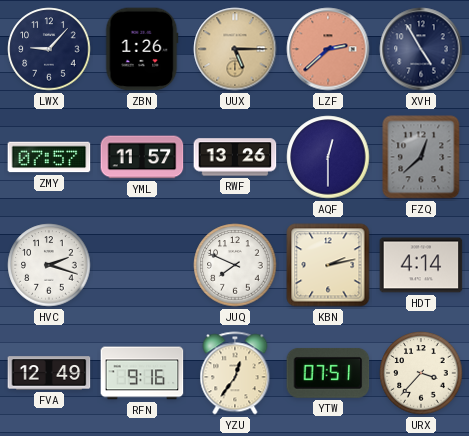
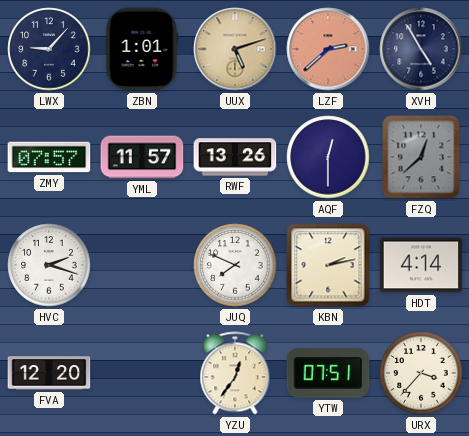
ZBN: 1:26 -> 1:01 (142, 49)
UUX: 5:15 -> 5:12 (235, 49)
FVA: 12:49 -> 12:20 (49, 373)
RFN: 9:16 -> none (142, 373)
